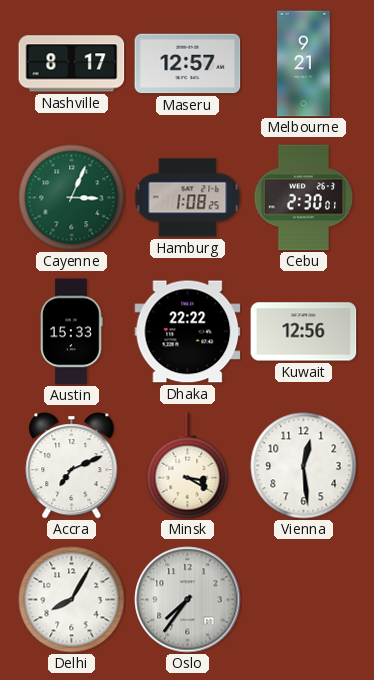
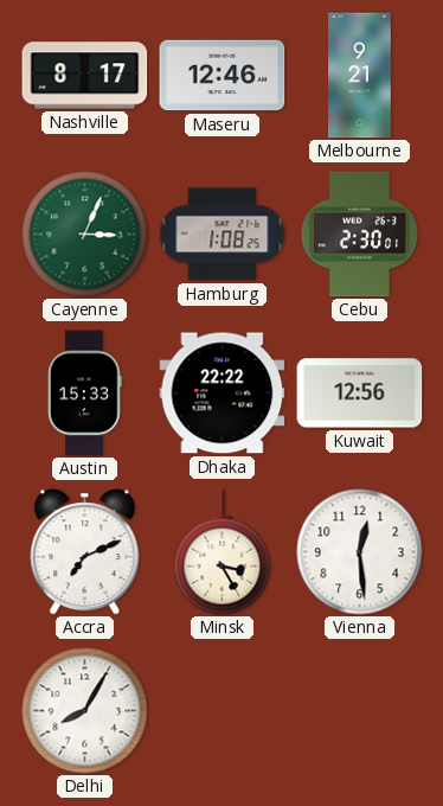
Maseru: 12:57 -> 12:46 (223, 76)
Minsk: 3:20 -> 3:25 (223, 552)
Oslo: 7:36 -> none (188, 600)
